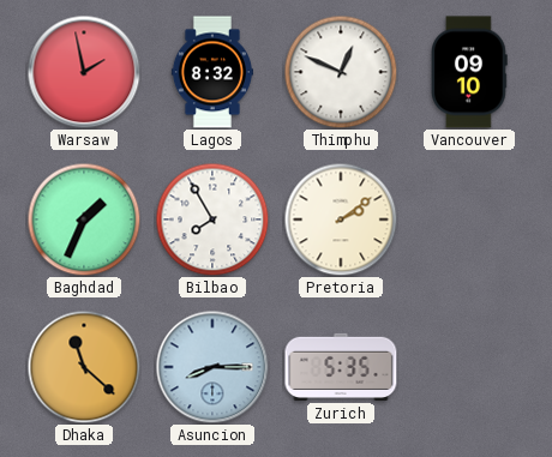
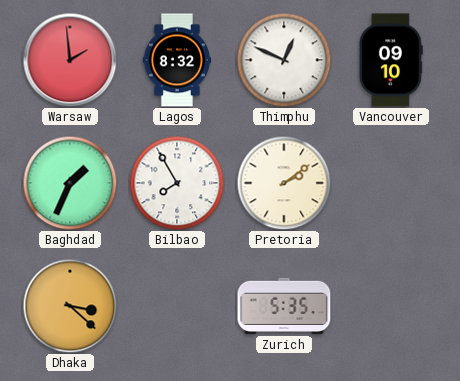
Warsaw: 1:58 -> 1:59 (70, 60)
Dhaka: 11:22 -> 3:22 (70, 306)
Asuncion: 8:15 -> none (212, 367)
